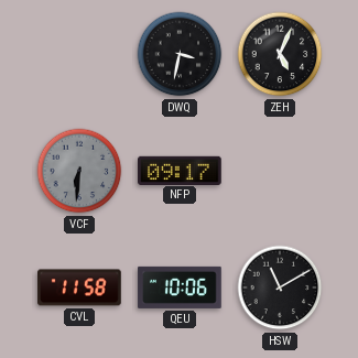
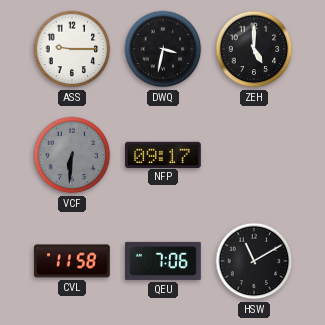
ASS: none -> 9:15 (72, 49)
ZEH: 5:04 -> 5:00 (254, 49)
QEU: 10:06 -> 7:06 (163, 261)
